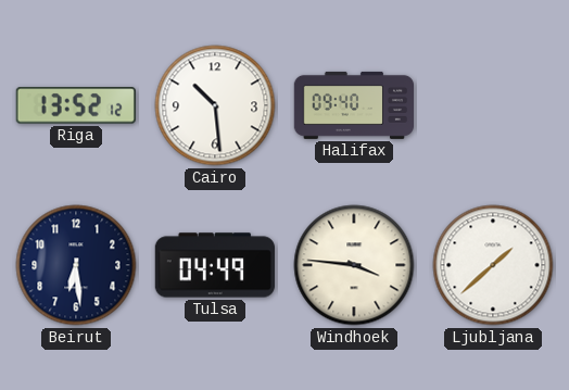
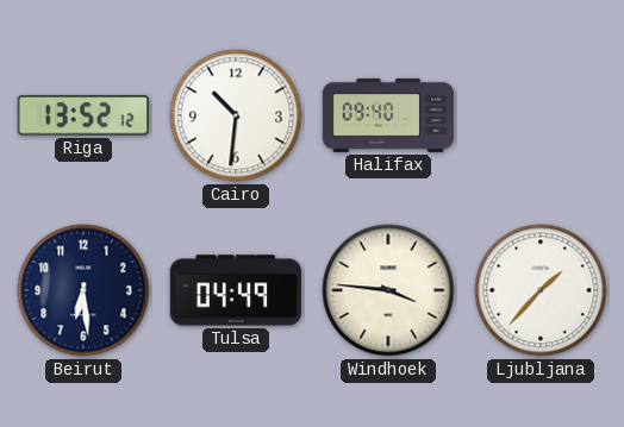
Cairo: 10:29 -> 10:31 (236, 115)
Ljubljana: 1:38 -> 1:37 (541, 290)
